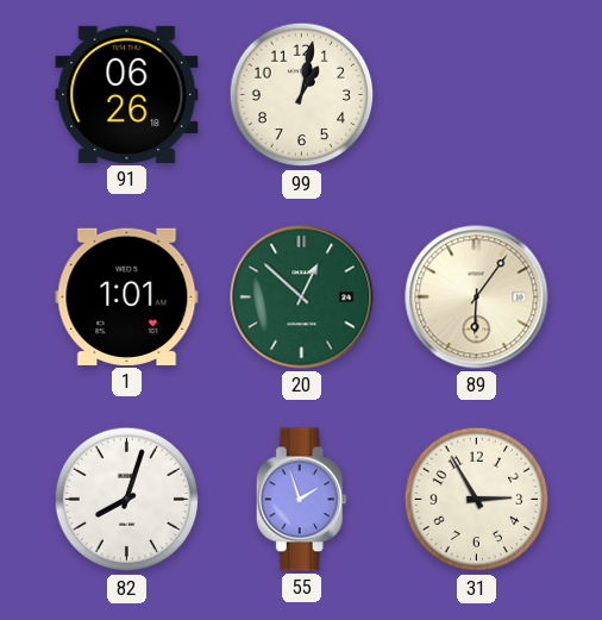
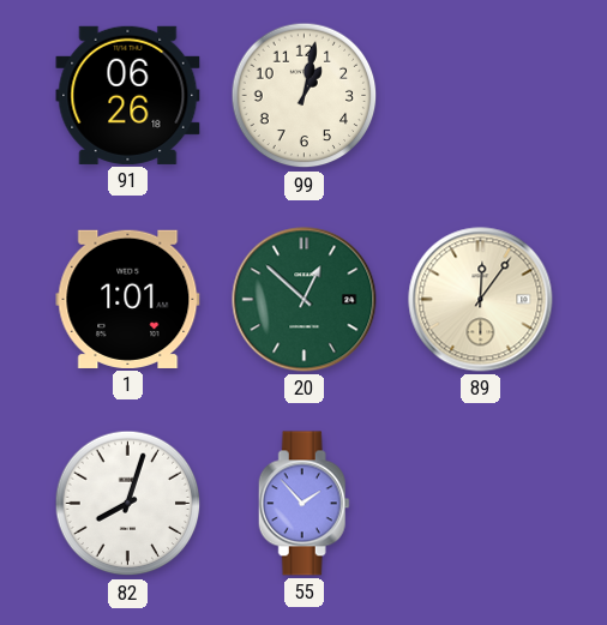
89: 6:06 -> 12:06 (481, 300)
55: 1:57 -> 1:53 (303, 504)
31: 2:55 -> none (477, 500)
